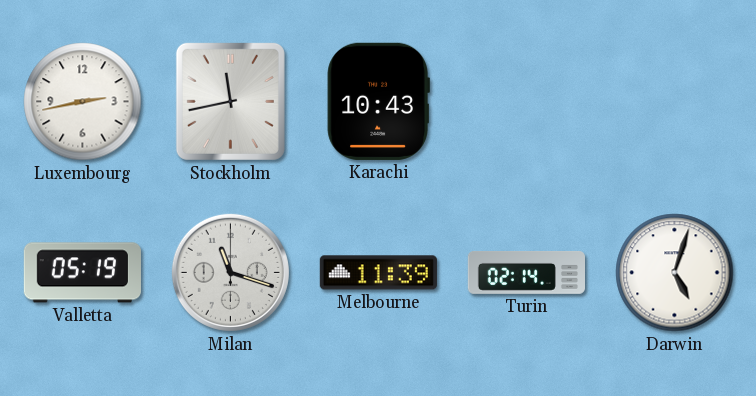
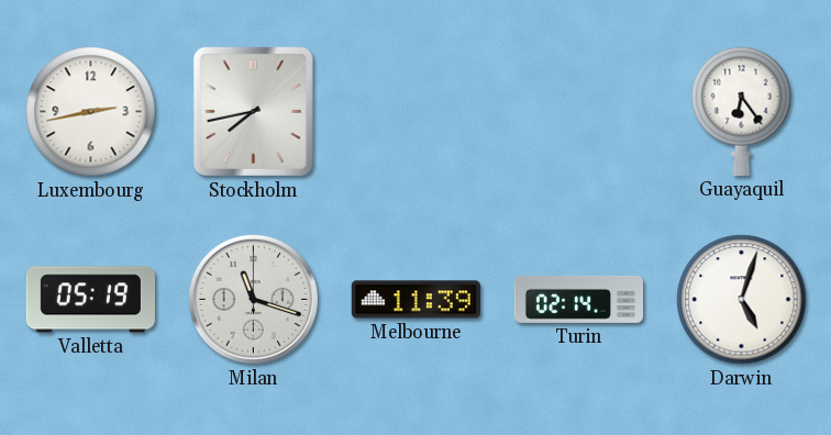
Stockholm: 11:43 -> 7:43 (253, 111)
Karachi: 10:43 -> none (378, 101)
Guayaquil: none -> 6:24 (742, 111)
